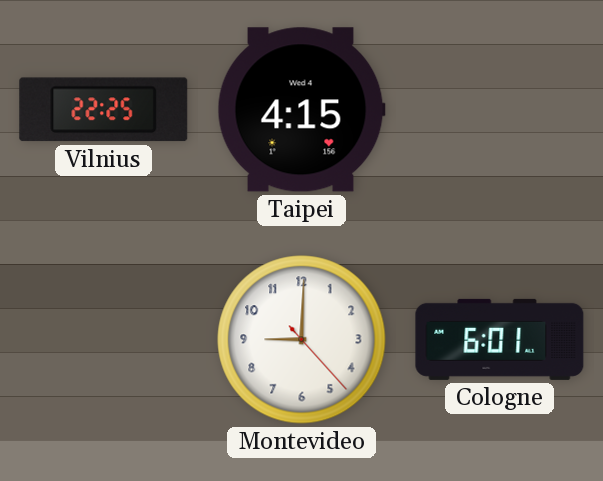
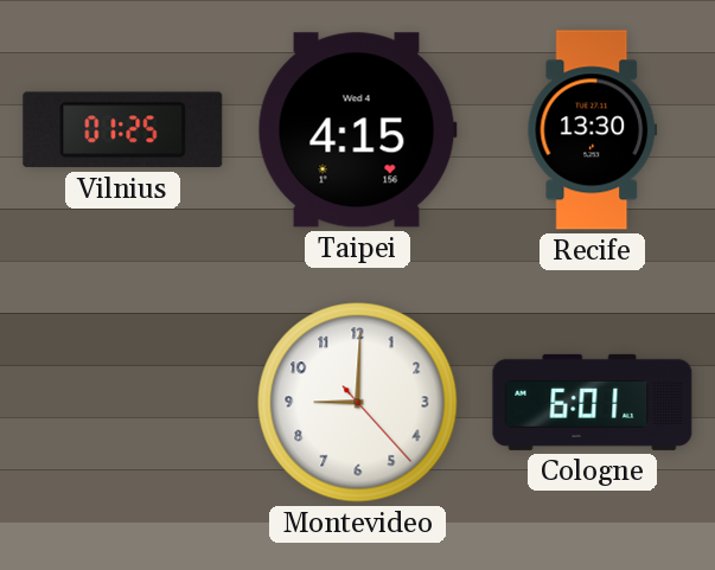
Vilnius: 22:25 -> 01:25 (123, 130)
Recife: none -> 13:30 (593, 130)
